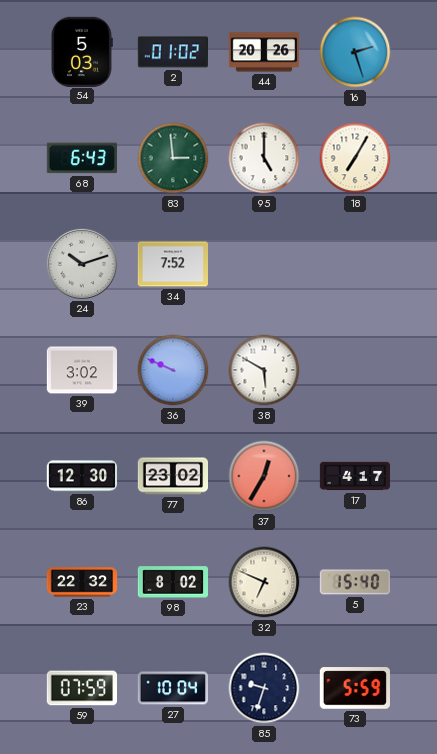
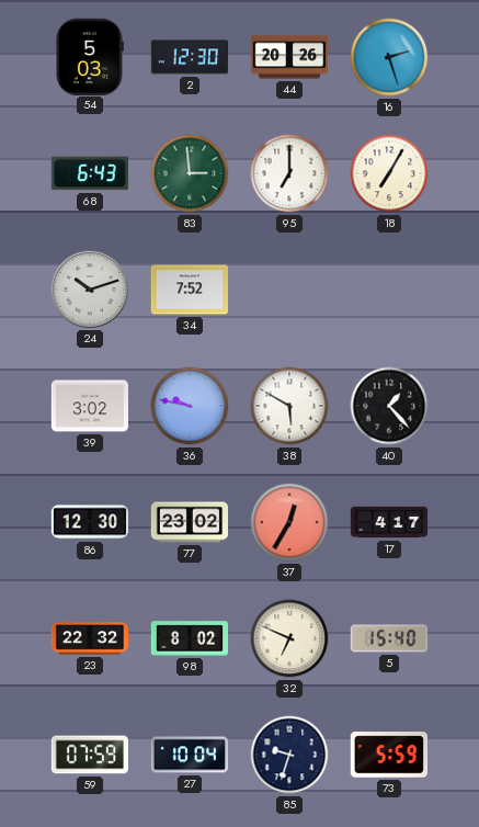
2: 01:02 -> 12:30 (189, 57)
95: 5:00 -> 7:00 (289, 173)
36: 9:49 -> 9:47 (190, 406)
40: none -> 1:23 (389, 406)
